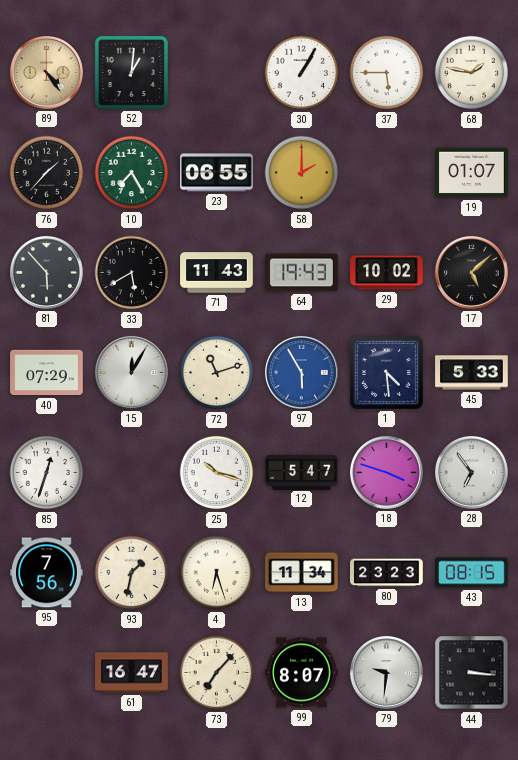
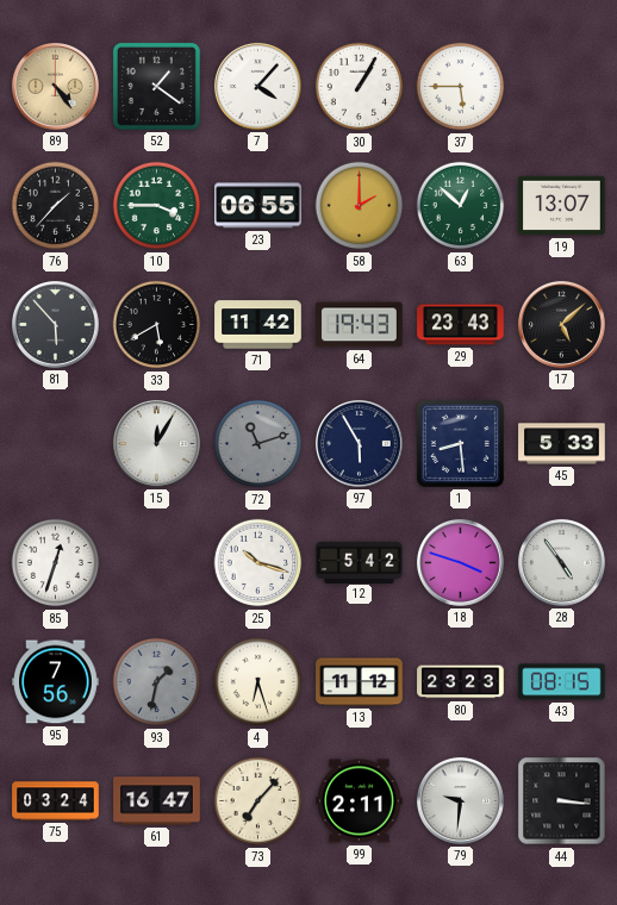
52: 1:01 -> 1:21 (156, 86)
7: none -> 4:07 (257, 86)
68: 1:47 -> none (472, 73)
10: 7:25 -> 3:45 (157, 206)
63: none -> 12:52 (461, 206)
19: 01:07 -> 13:07 (562, 206)
71: 11:43 -> 11:42 (258, 325)
29: 10:02 -> 23:43 (461, 325)
40: 07:29 -> none (47, 373)
72 dial: cream -> grey (258, 444)
97 dial: blue -> navy (359, 443)
1: 4:29 -> 8:29 (460, 443)
12: 5:47 -> 5:42 (360, 562)
28: 6:54 -> 4:54 (561, 562)
93 dial: cream -> grey (157, 682)
13: 11:34 -> 11:12 (360, 682)
75: none -> 03:24 (56, 801)
99: 8:07 -> 2:11 (360, 801)
